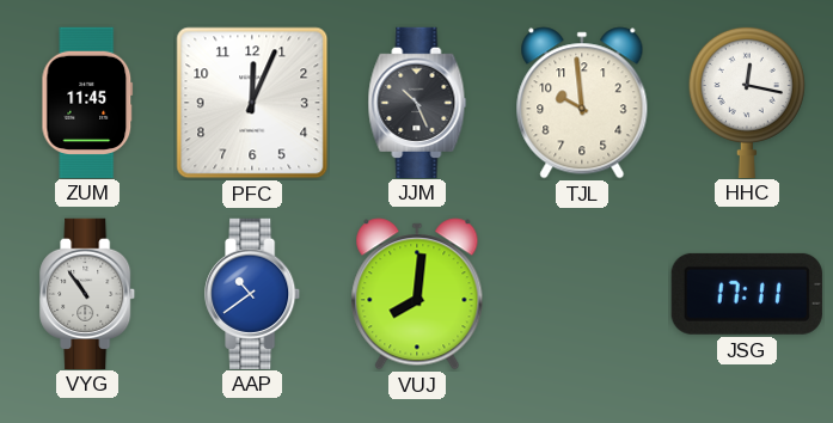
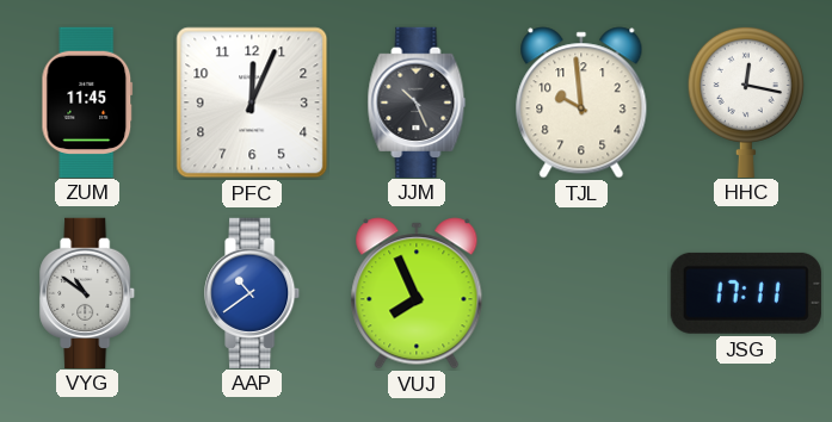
VYG: 10:54 -> 10:51 (88, 292)
VUJ: 8:01 -> 7:56 (417, 293)
